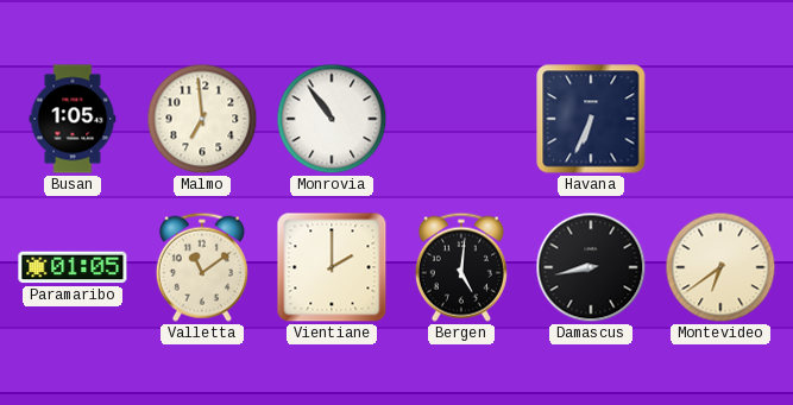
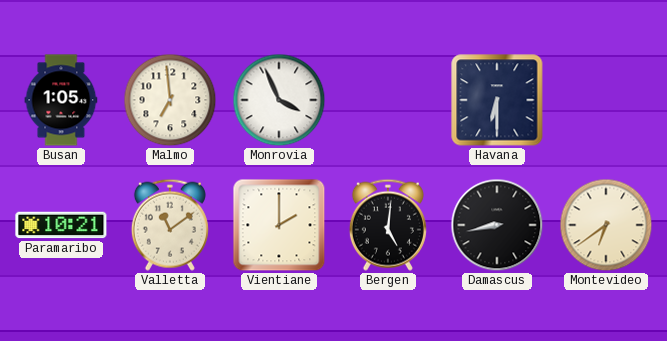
Monrovia: 10:54 -> 3:56 (279, 100)
Havana: 6:34 -> 6:30 (497, 100)
Paramaribo: 01:05 -> 10:21 (61, 225)
